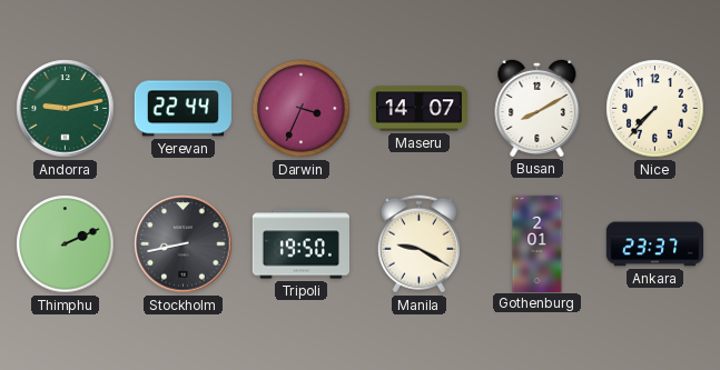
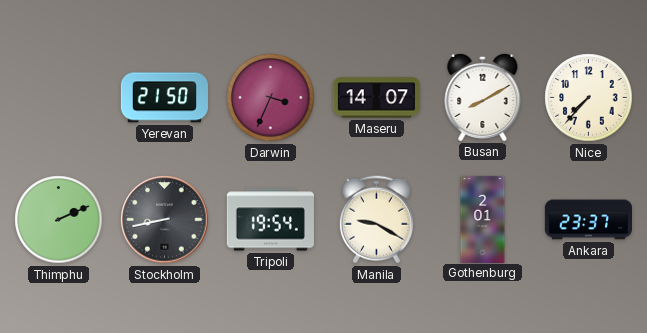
Andorra: 9:13 -> none (66, 109)
Yerevan: 22:44 -> 21:50 (164, 98)
Tripoli: 19:50 -> 19:54 (270, 220)
